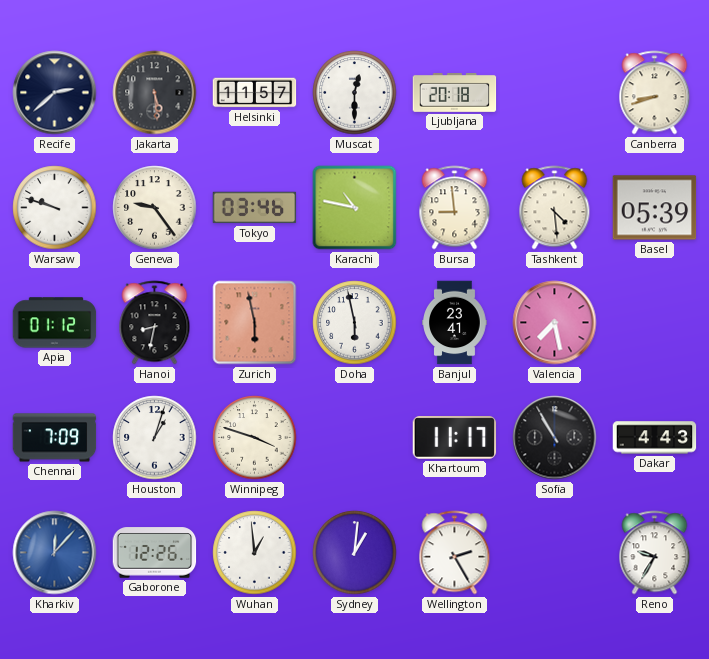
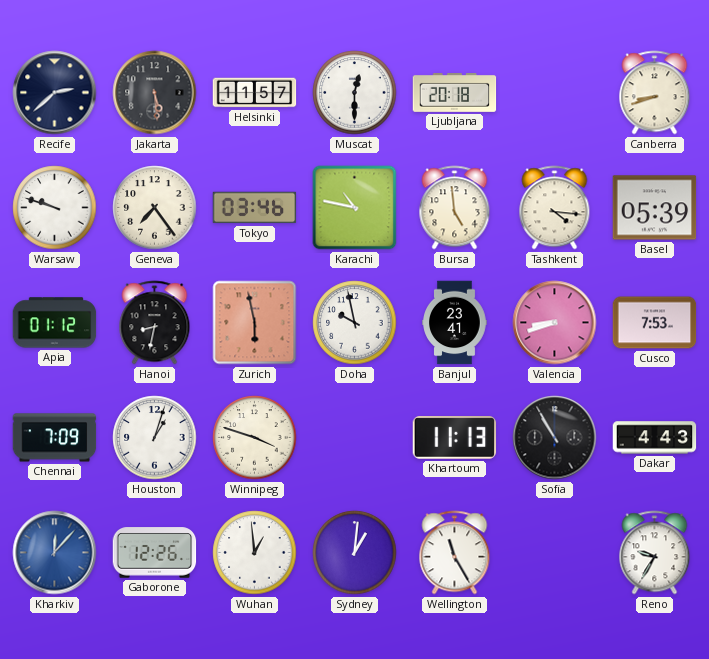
Geneva: 9:24 -> 7:24 (155, 208)
Bursa: 8:59 -> 4:59 (455, 208)
Tashkent: 4:29 -> 4:16 (555, 208)
Doha: 5:58 -> 9:58 (355, 323)
Valencia: 7:28 -> 8:42 (555, 323)
Cusco: none -> 7:53 (655, 323)
Khartoum: 11:17 -> 11:13 (455, 438)
Wellington: 2:25 -> 11:25 (455, 553)
